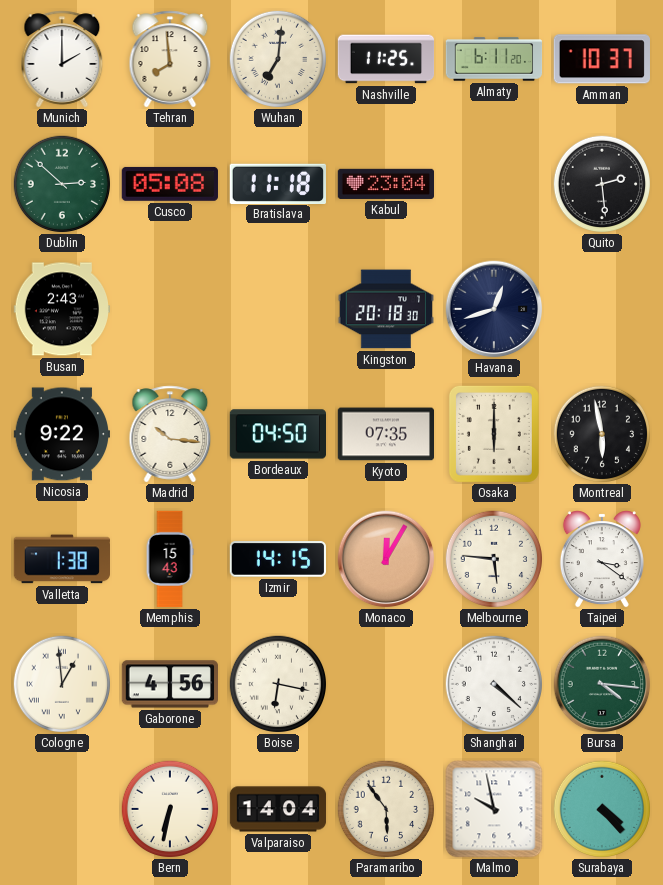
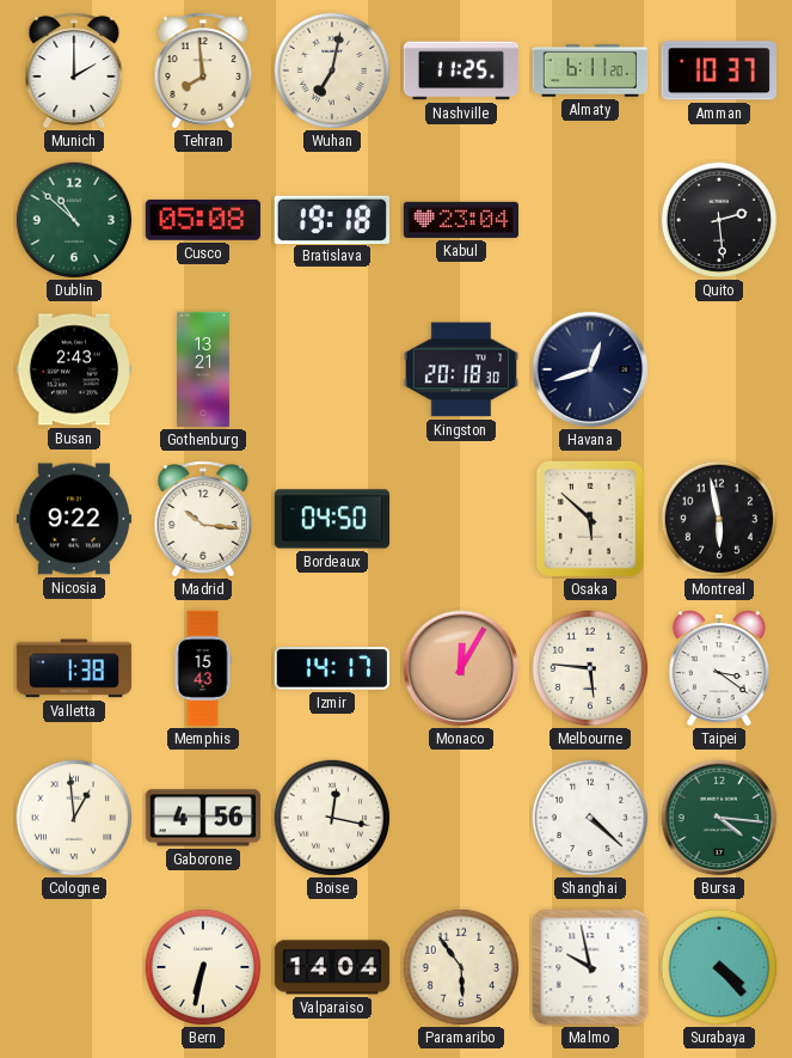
Wuhan: 7:01 -> 7:02 (331, 69)
Dublin: 2:52 -> 10:52 (73, 219)
Bratislava: 11:18 -> 19:18 (331, 219)
Gothenburg: none -> 13:21 (203, 369)
Kyoto: 07:35 -> none (385, 434)
Osaka: 6:00 -> 5:52 (590, 519)
Izmir: 14:15 -> 14:17 (331, 668)
Boise: 6:17 -> 12:17 (331, 817)
